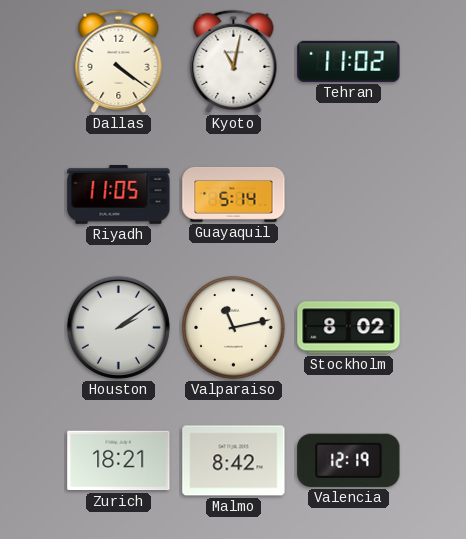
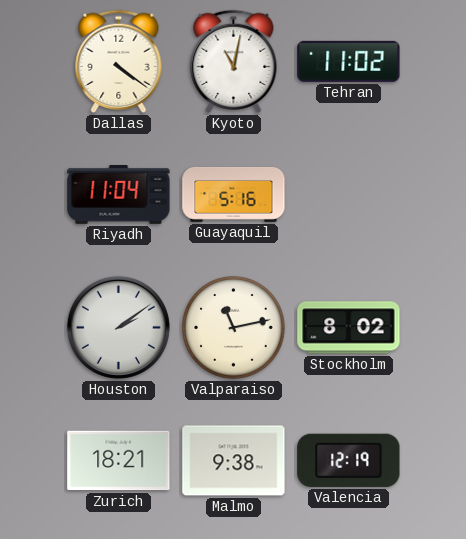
Riyadh: 11:05 -> 11:04 (119, 194)
Guayaquil: 5:14 -> 5:16 (234, 195)
Malmo: 8:42 -> 9:38 (234, 461)
